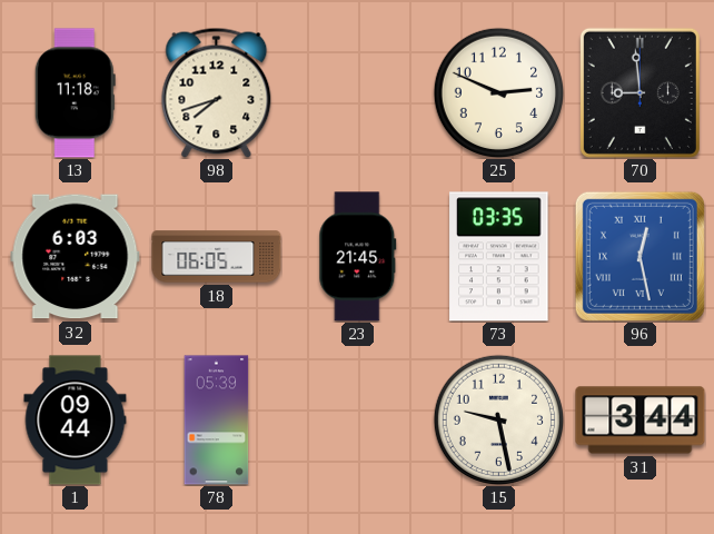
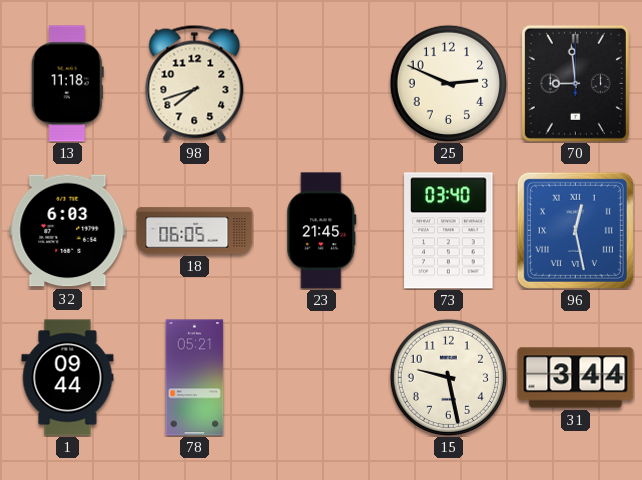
73: 03:35 -> 03:40 (449, 231)
78: 05:39 -> 05:21 (195, 378)
